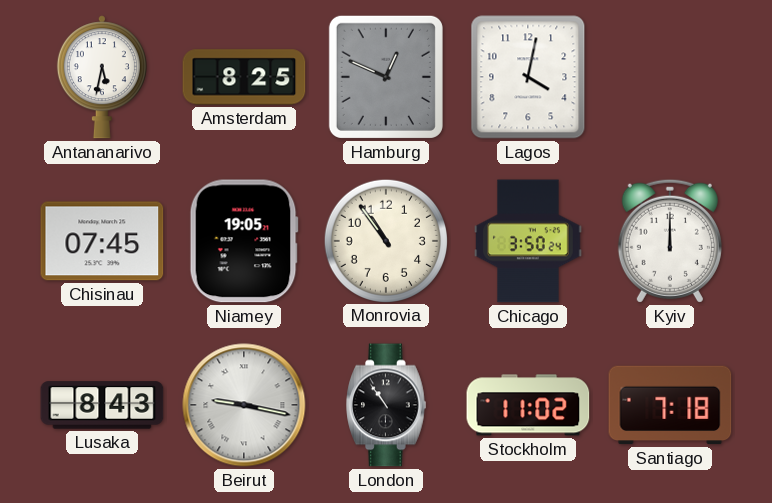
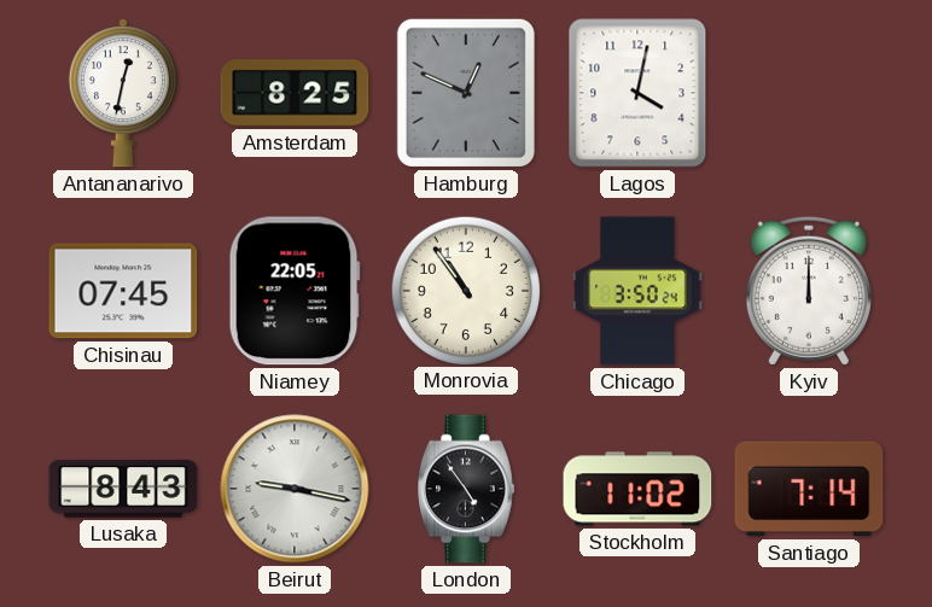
Antananarivo: 5:32 -> 12:32 (123, 93)
Niamey: 19:05 -> 22:05 (295, 291)
London: 10:54 -> 4:54 (466, 489)
Santiago: 7:18 -> 7:14 (809, 489)
